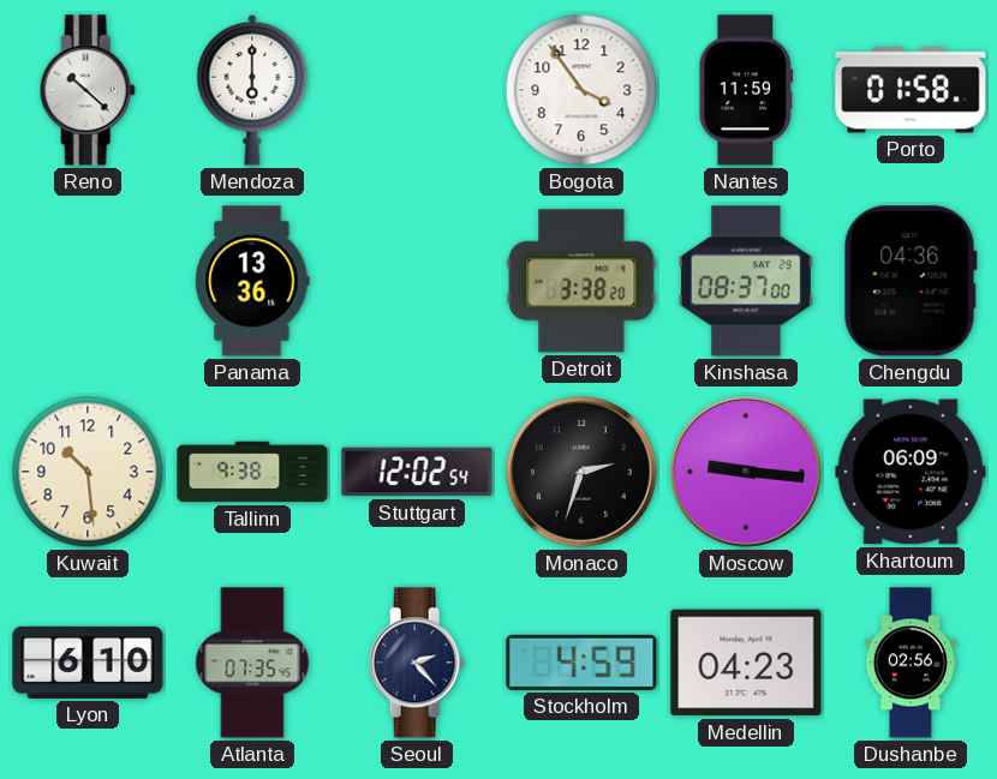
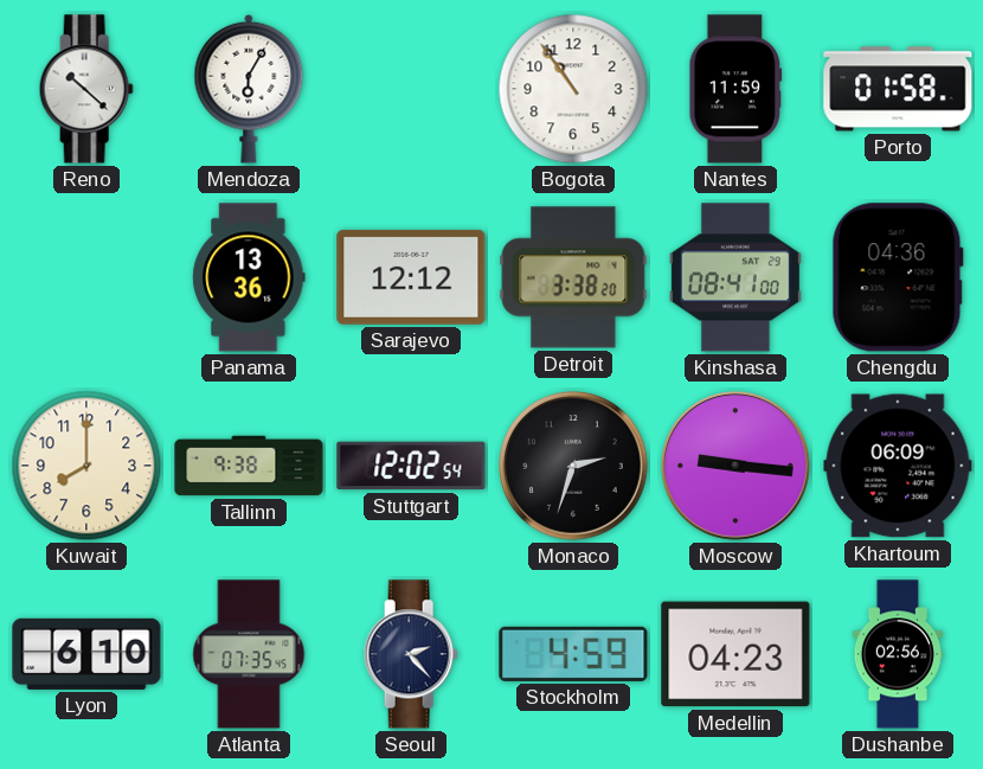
Mendoza: 6:00 -> 6:05 (249, 89)
Bogota: 3:54 -> 10:54 (573, 89)
Sarajevo: none -> 12:12 (411, 277)
Kinshasa: 08:37 -> 08:41 (735, 277)
Kuwait: 10:29 -> 8:00 (86, 466)
